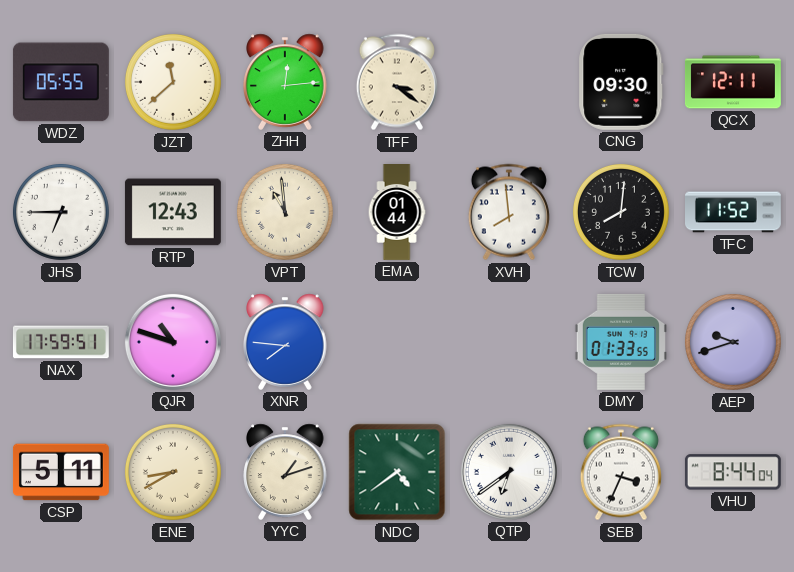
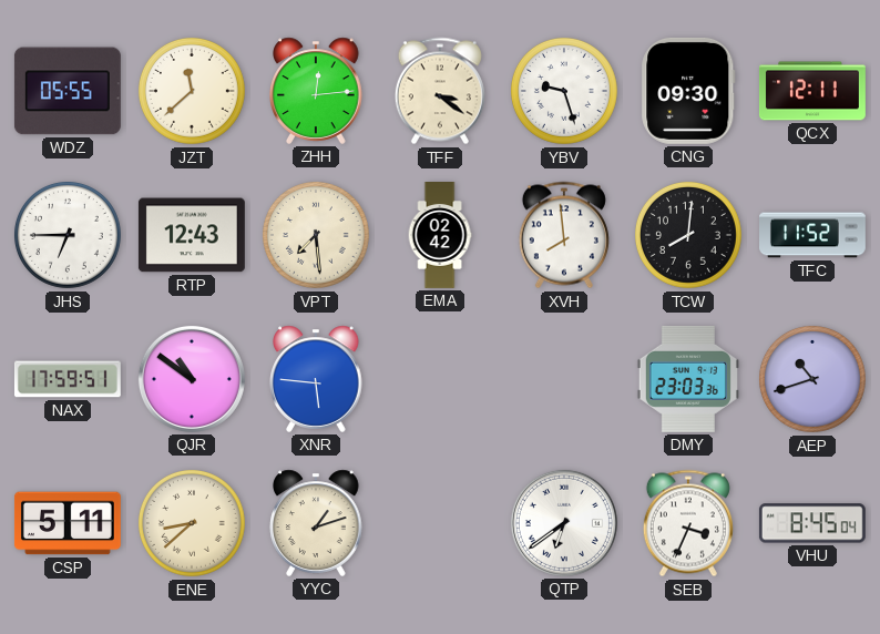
YBV: none -> 9:27 (564, 91)
VPT: 10:59 -> 7:29 (316, 235)
EMA: 01:44 -> 02:42 (440, 236)
QJR: 10:48 -> 10:51 (192, 379)
XNR: 7:46 -> 5:46 (316, 379)
DMY: 01:33 -> 23:03 (688, 379)
AEP: 9:42 -> 10:42 (812, 379)
ENE: 8:40 -> 8:38 (192, 523)
NDC: 4:39 -> none (397, 472)
VHU: 8:44 -> 8:45 (812, 523)
